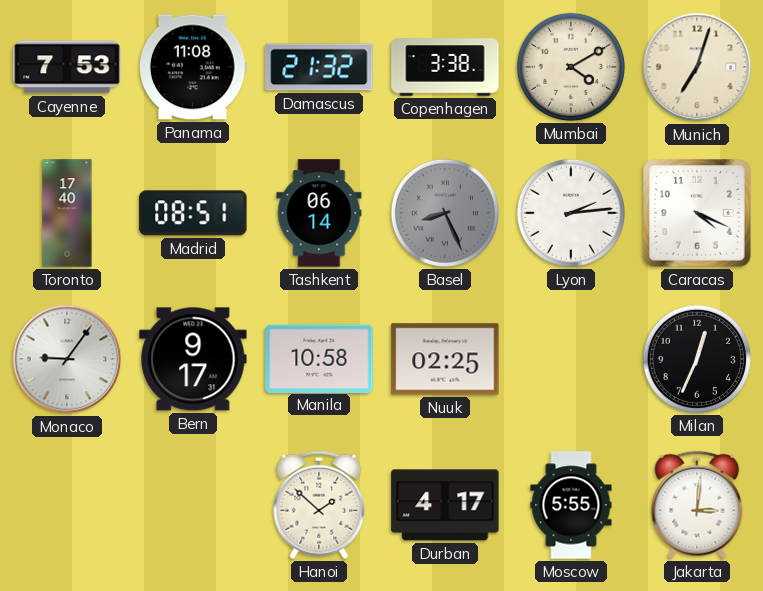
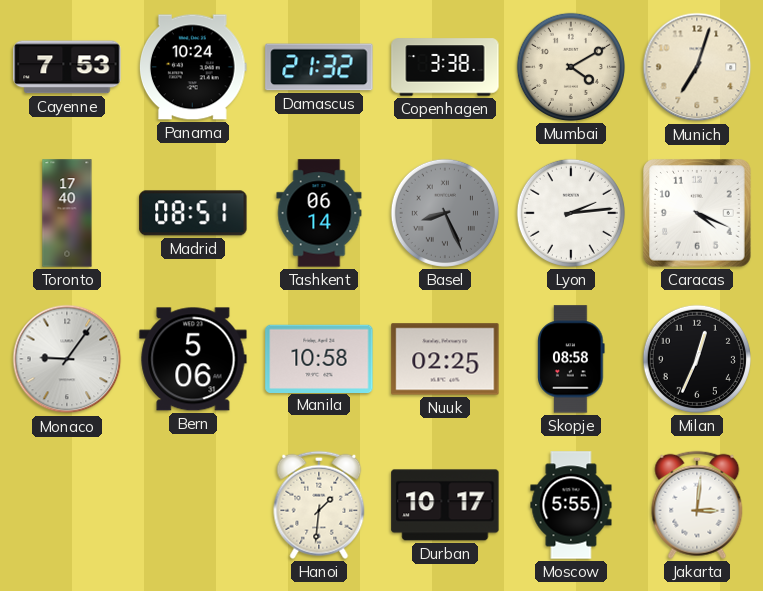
Panama: 11:08 -> 10:24 (193, 67)
Bern: 9:17 -> 5:06 (193, 359)
Skopje: none -> 08:58 (571, 359)
Hanoi: 1:52 -> 1:31 (319, 505)
Durban: 4:17 -> 10:17 (445, 505)
